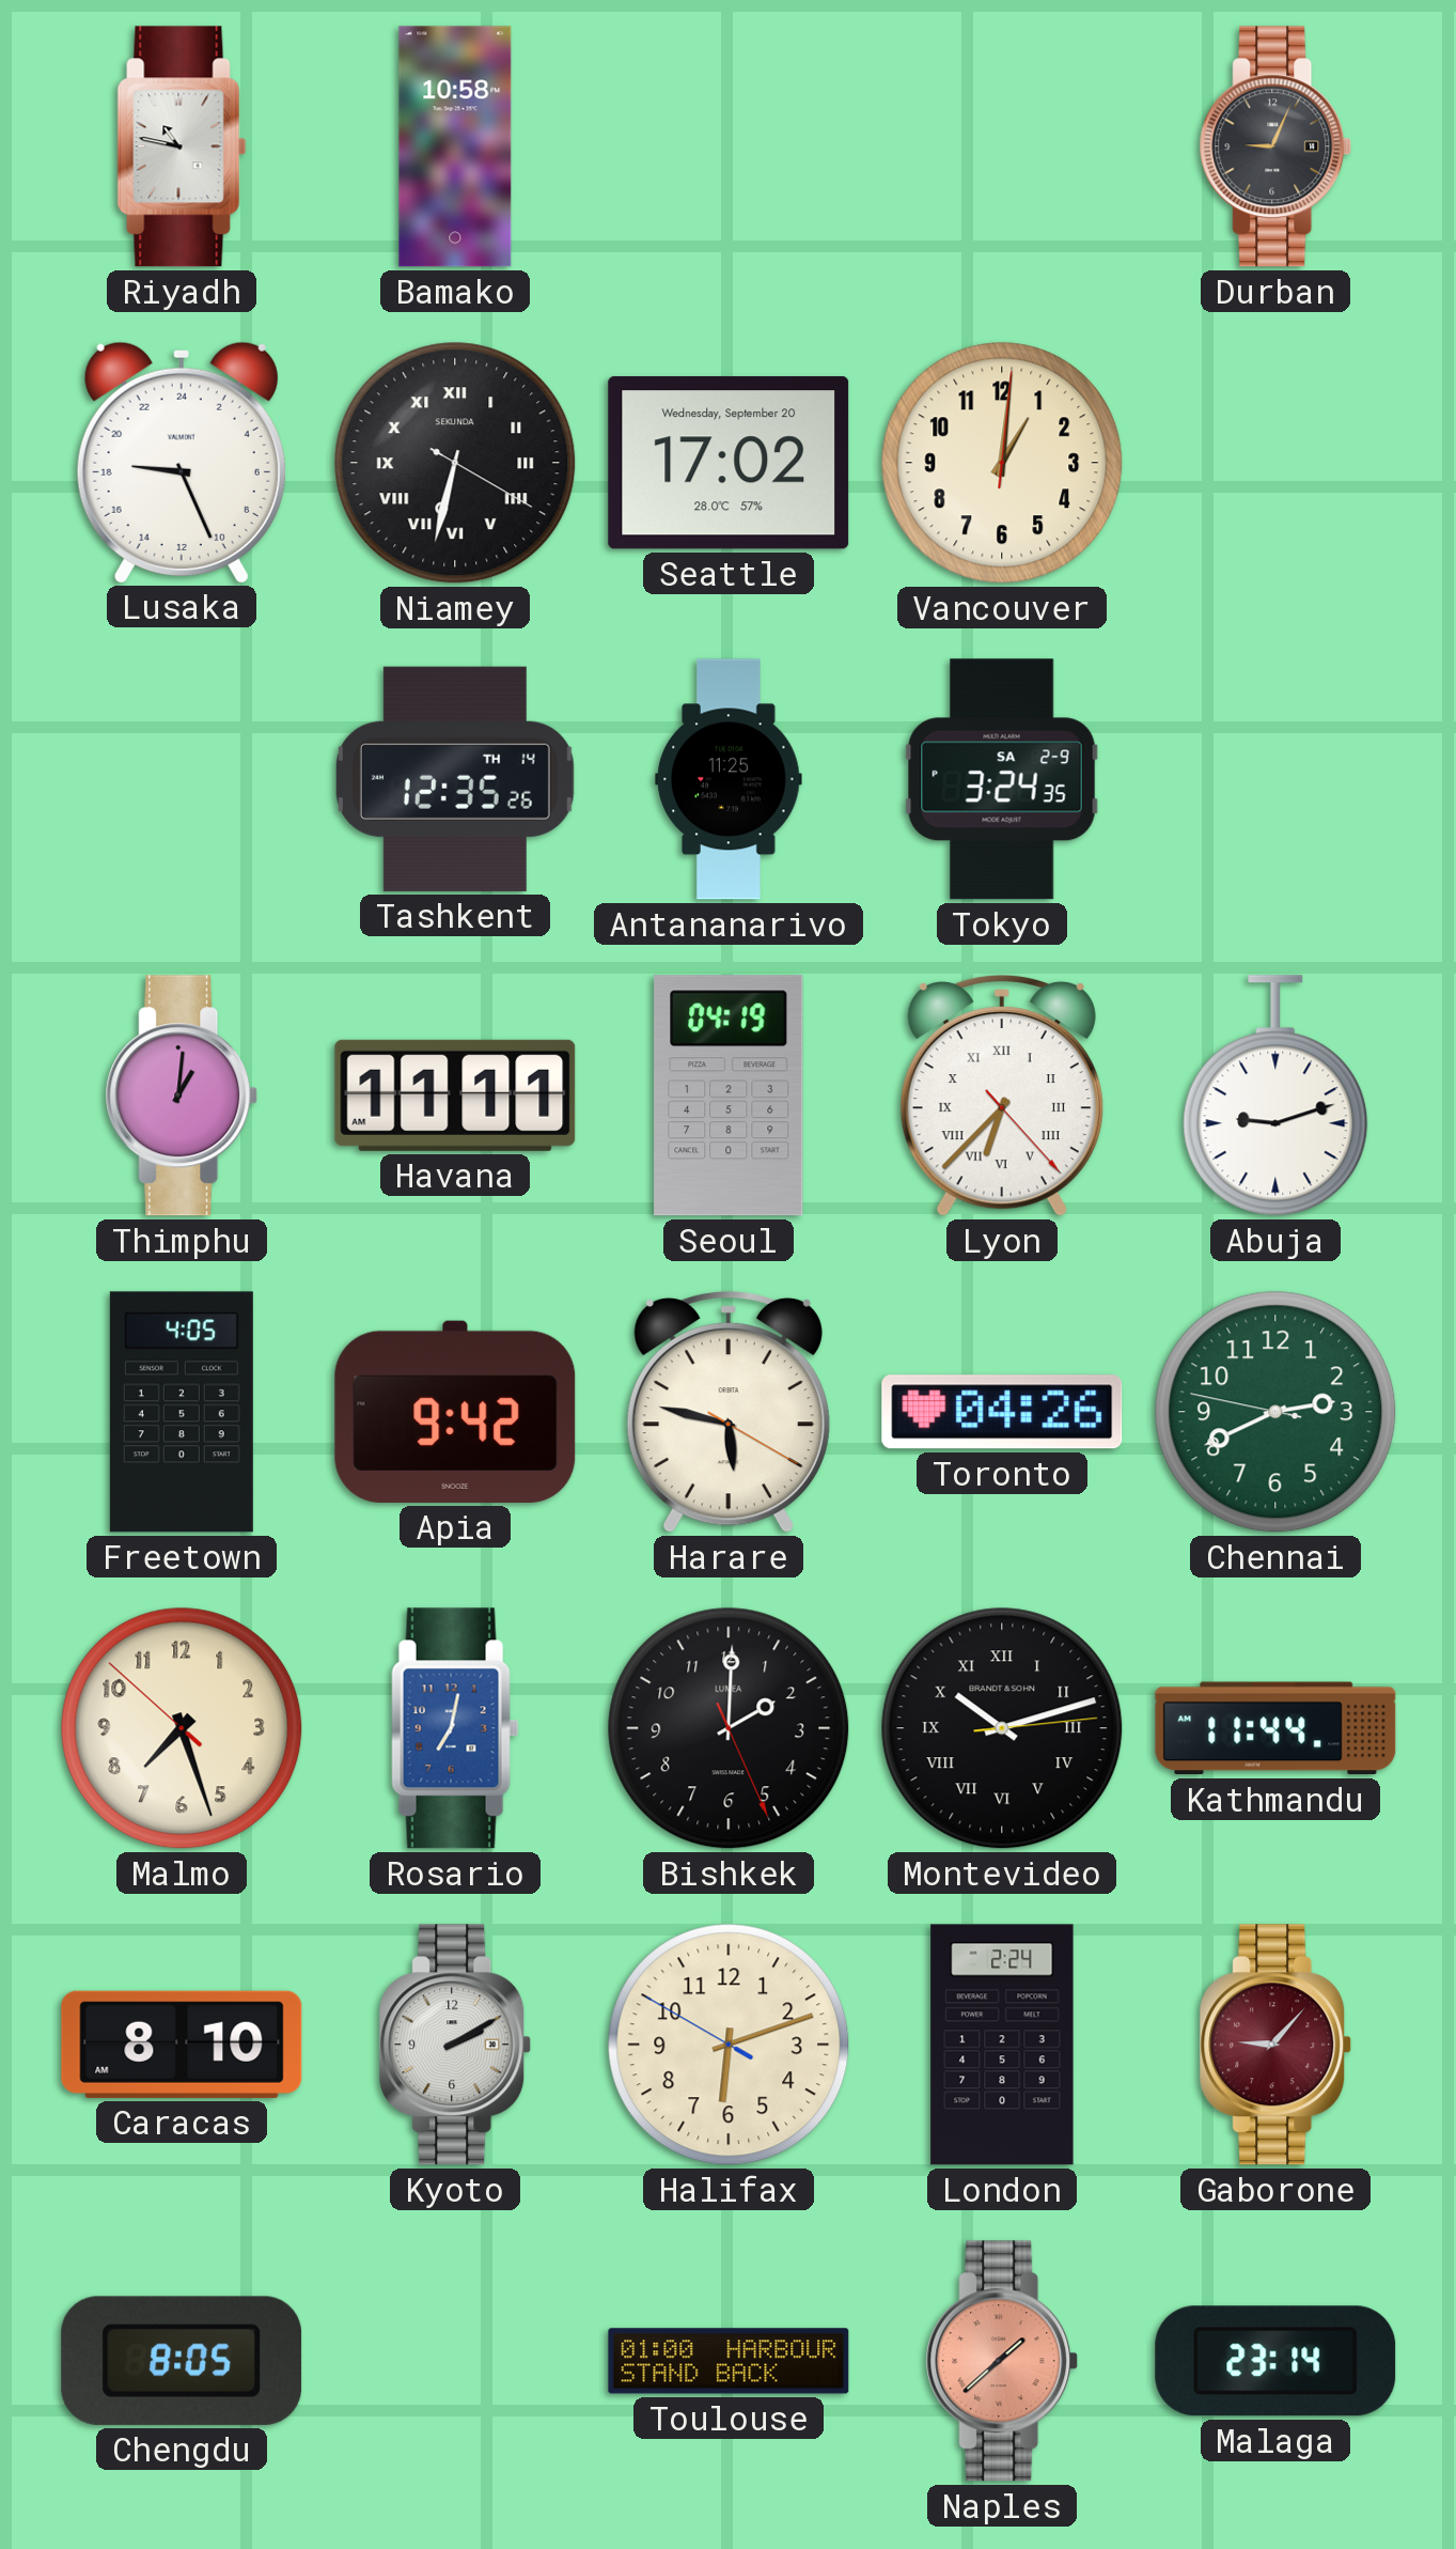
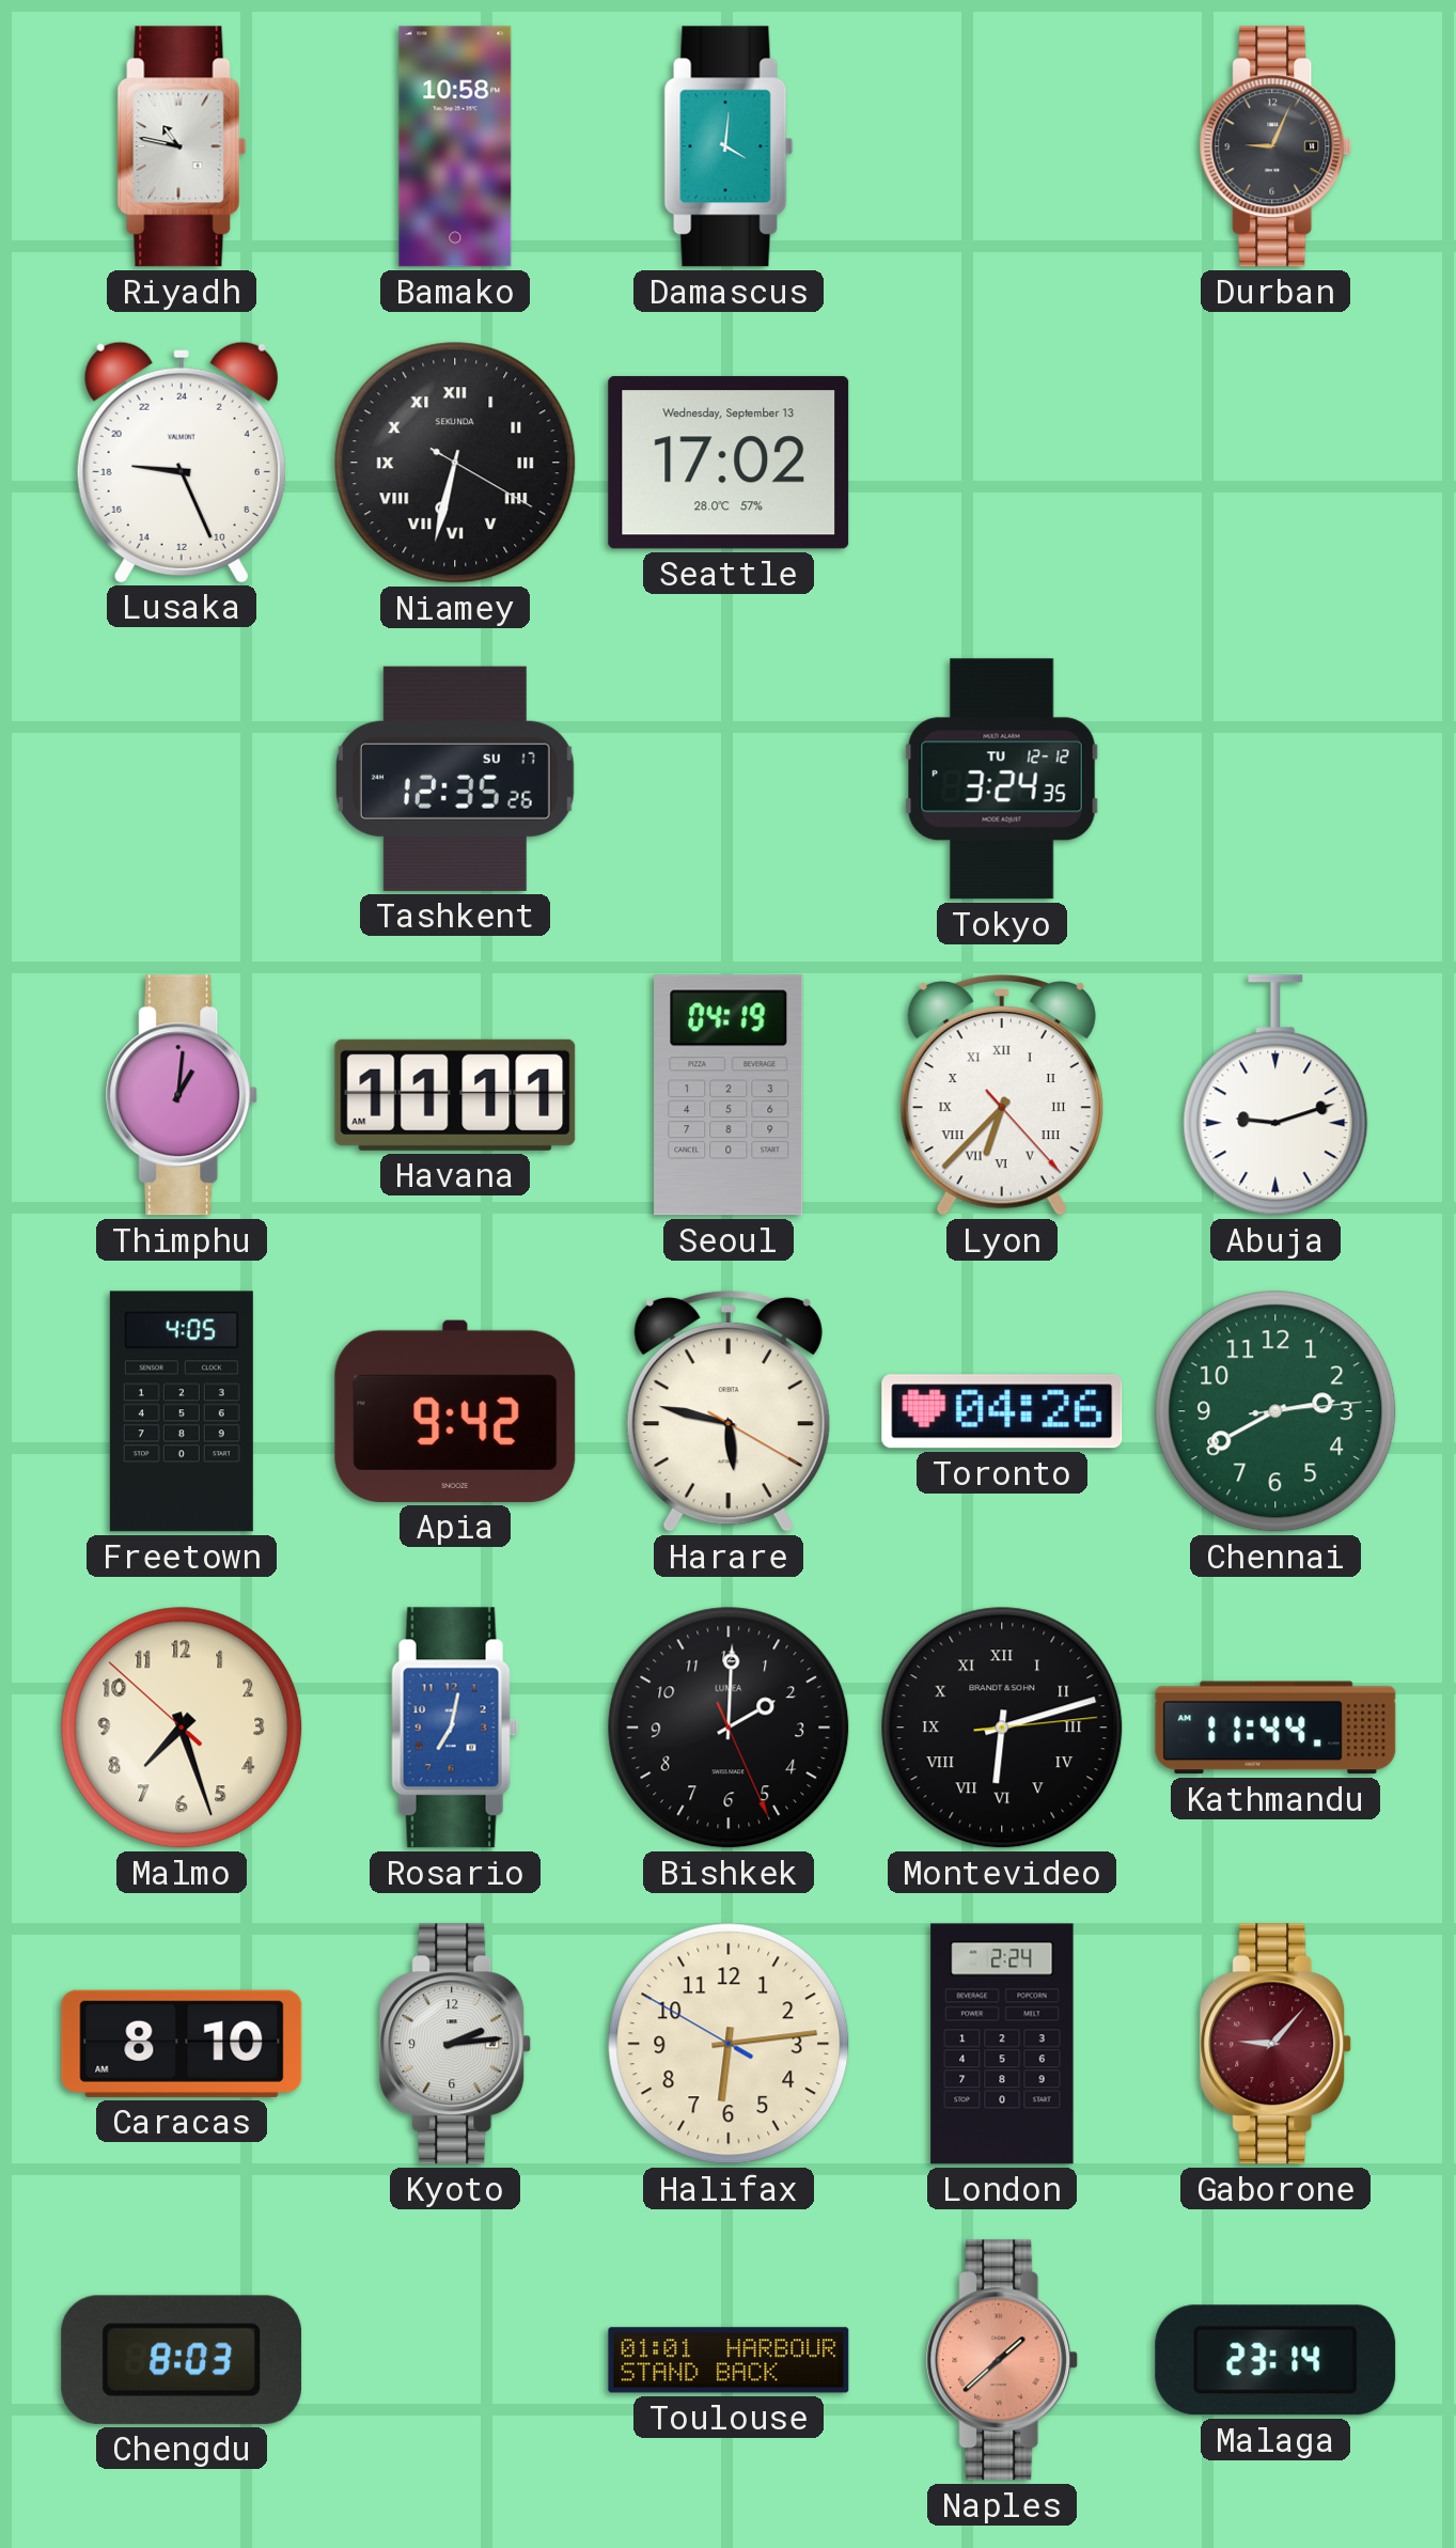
Damascus: none -> 4:01 (729, 146)
Seattle date: Wednesday, September 20 -> Wednesday, September 13 (729, 463)
Vancouver: 1:01 -> none (1002, 463)
Tashkent date: TH 14 -> SU 17 (455, 779)
Antananarivo: 11:25 -> none (729, 779)
Tokyo date: SA 2-9 -> TU 12-12 (1002, 779)
Chennai: 2:40:47 -> 2:40:14 (1275, 1411)
Montevideo: 10:12 -> 6:12 (1002, 1728)
Kyoto: 2:10 -> 2:14 (455, 2044)
Halifax: 6:11 -> 6:13 (729, 2044)
Chengdu: 8:05 -> 8:03 (182, 2360)
Toulouse: 01:00 -> 01:01 (729, 2360)
